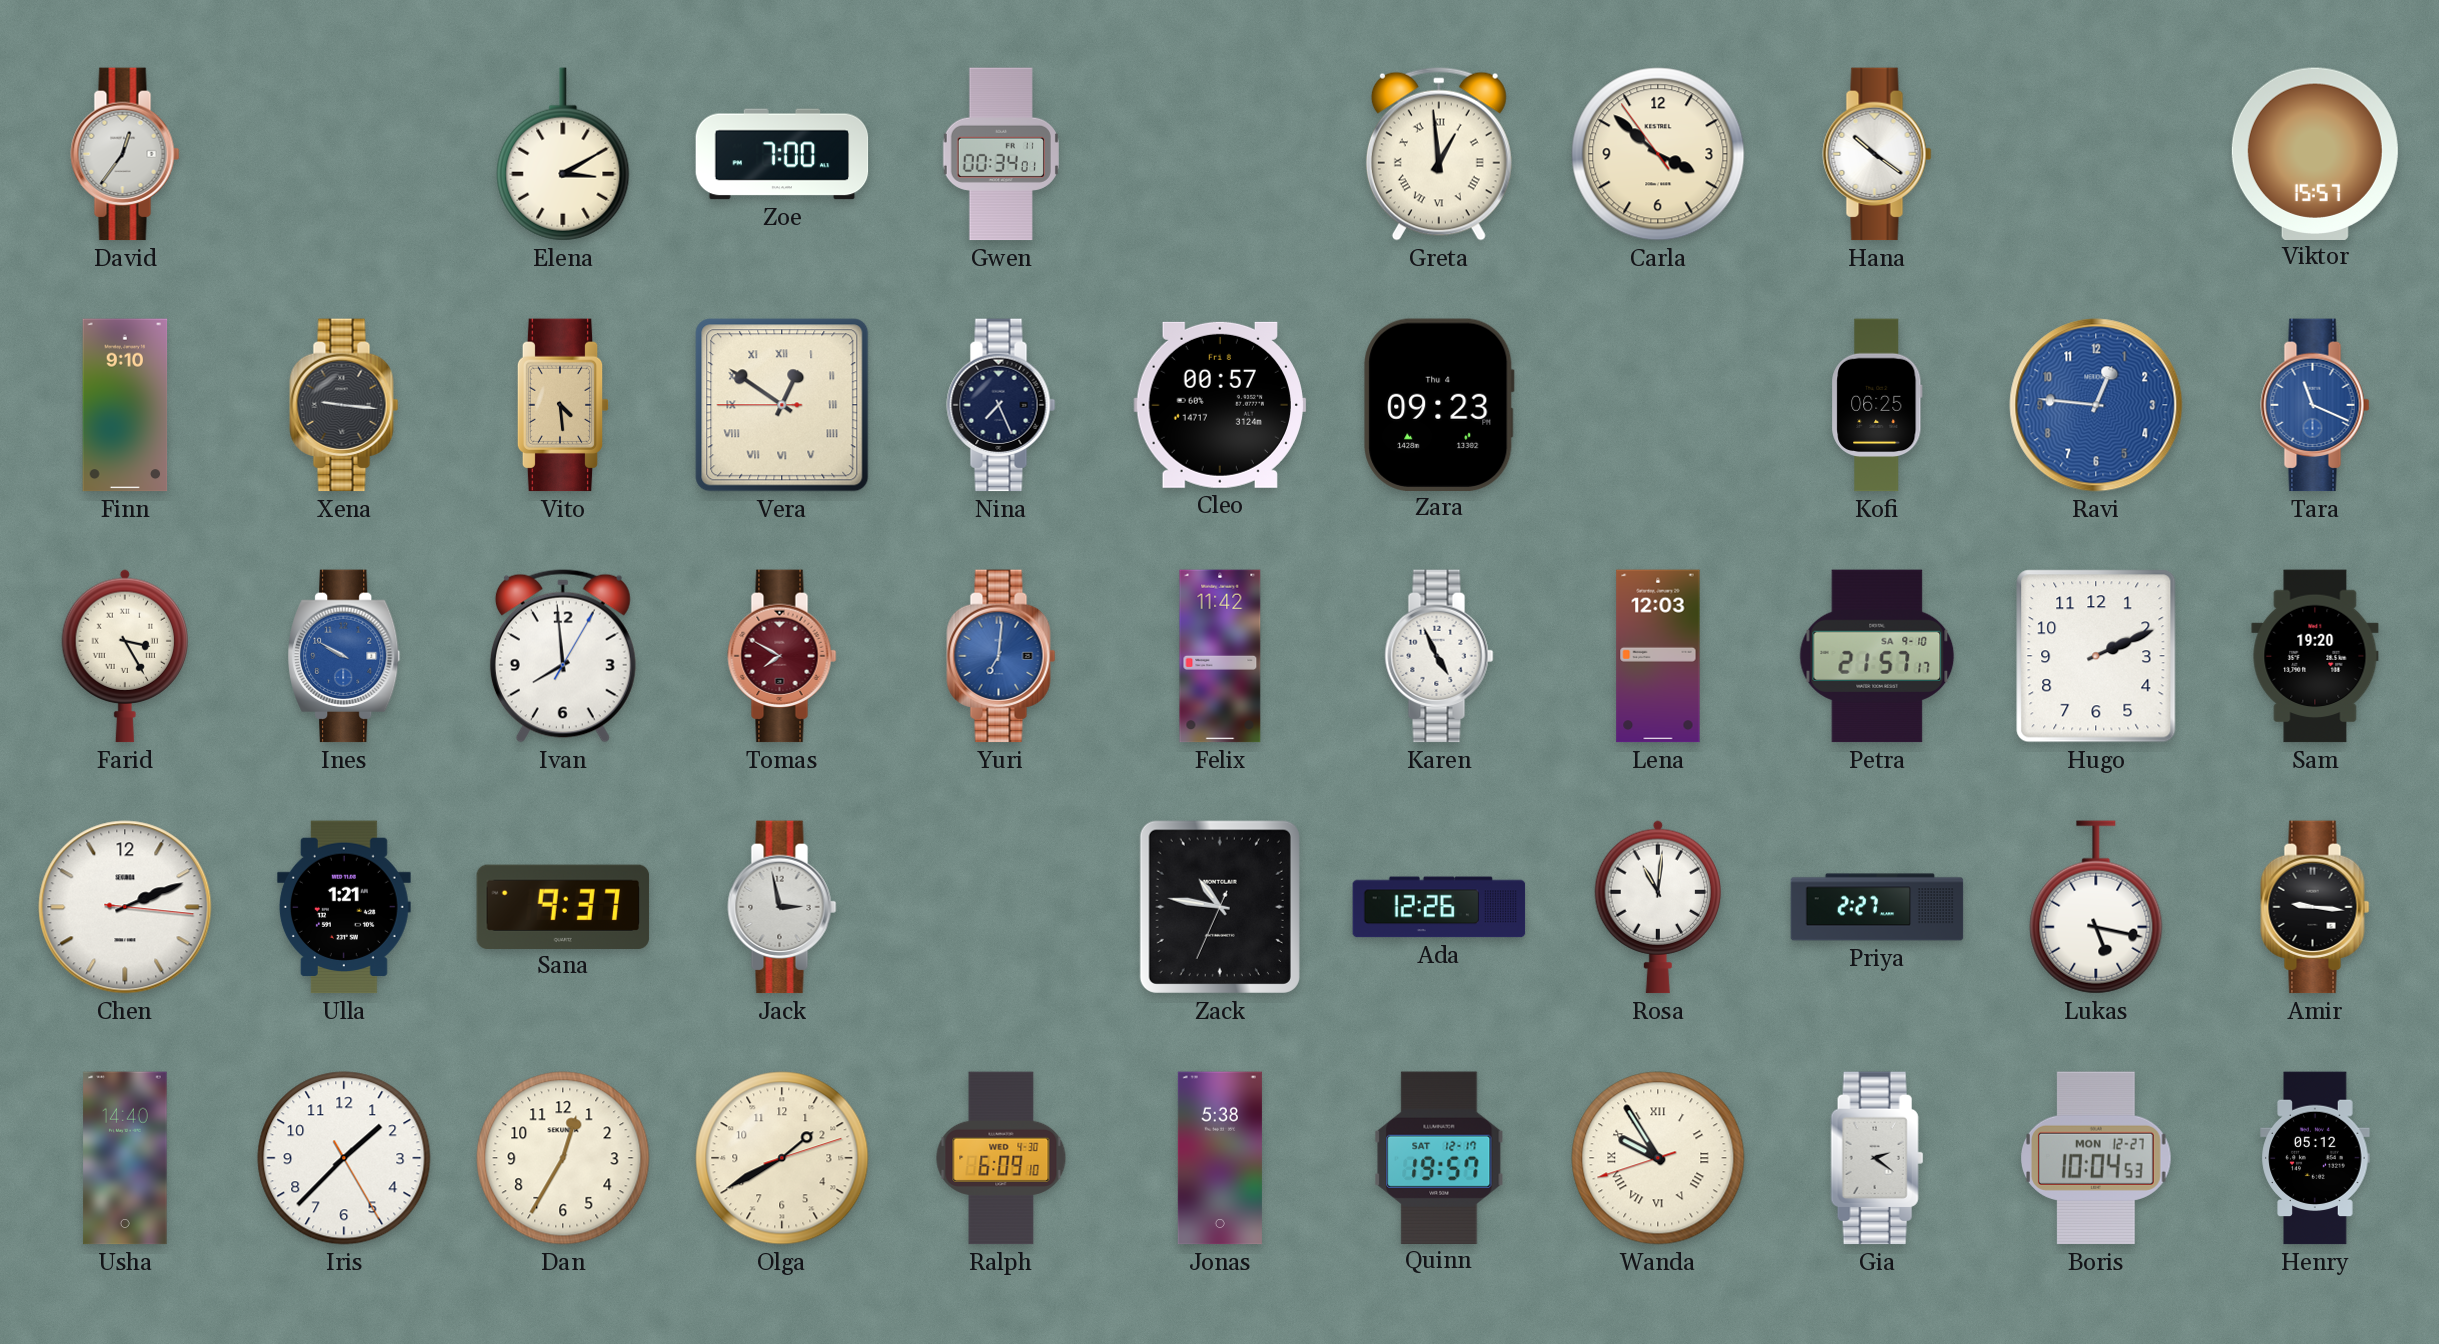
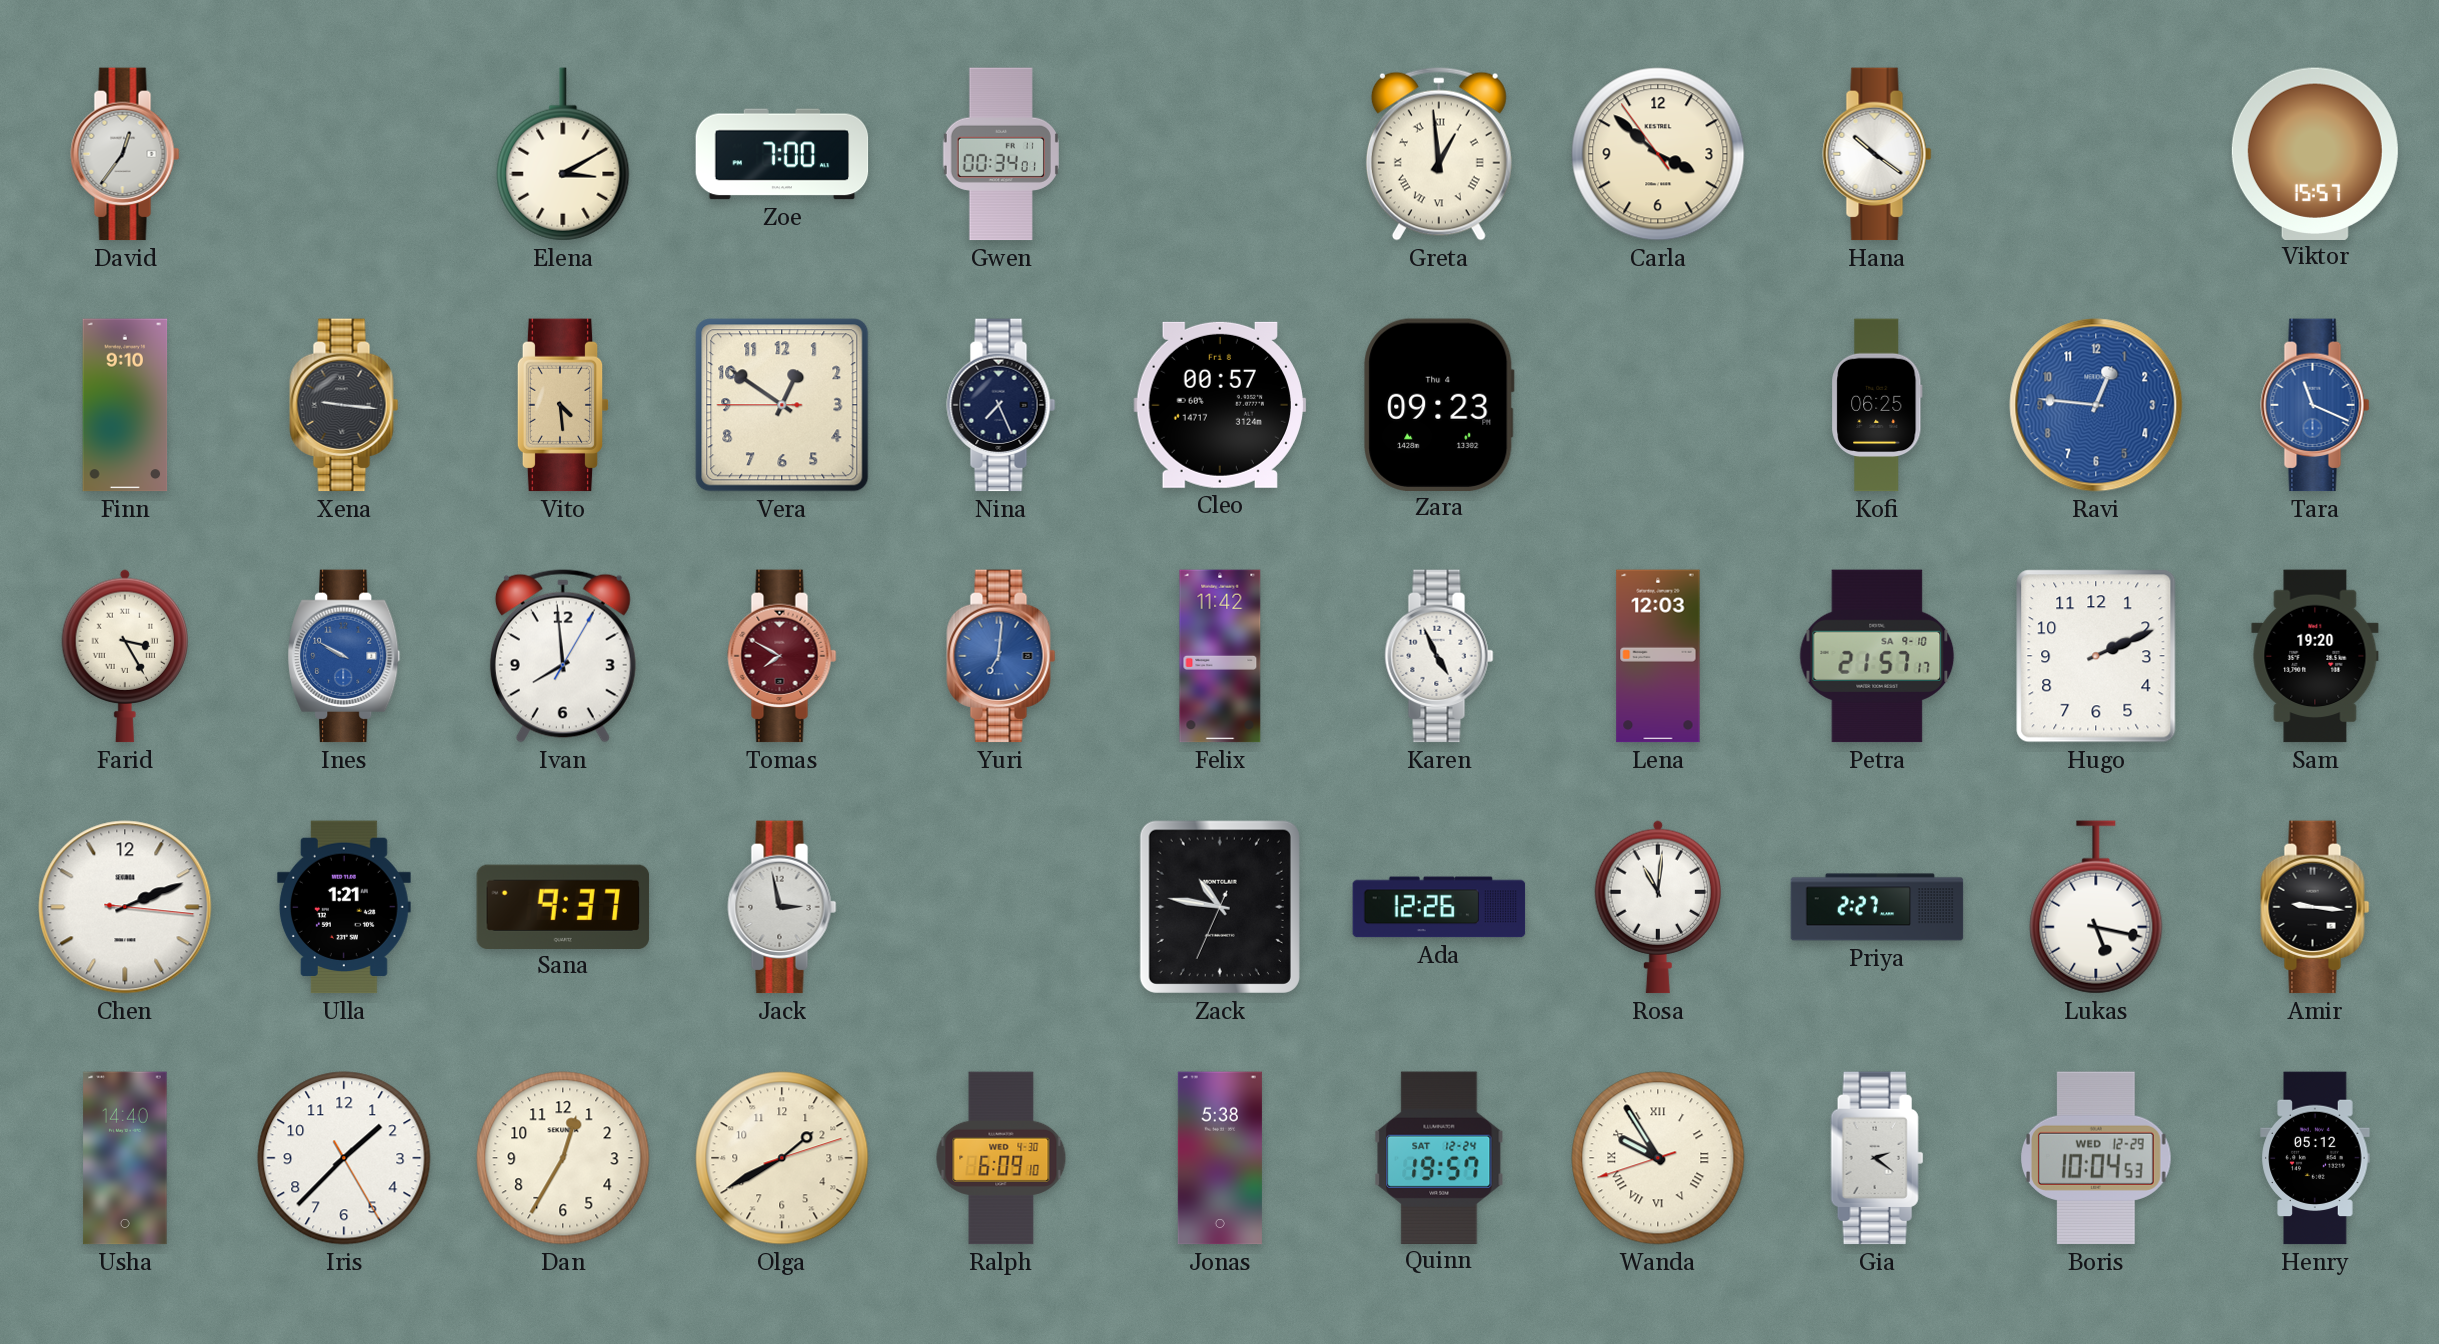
Vera numerals: Roman -> Arabic (782, 405)
Quinn date: SAT 12-17 -> SAT 12-24 (1439, 1157)
Boris date: MON 12-27 -> WED 12-29 (2097, 1158)
